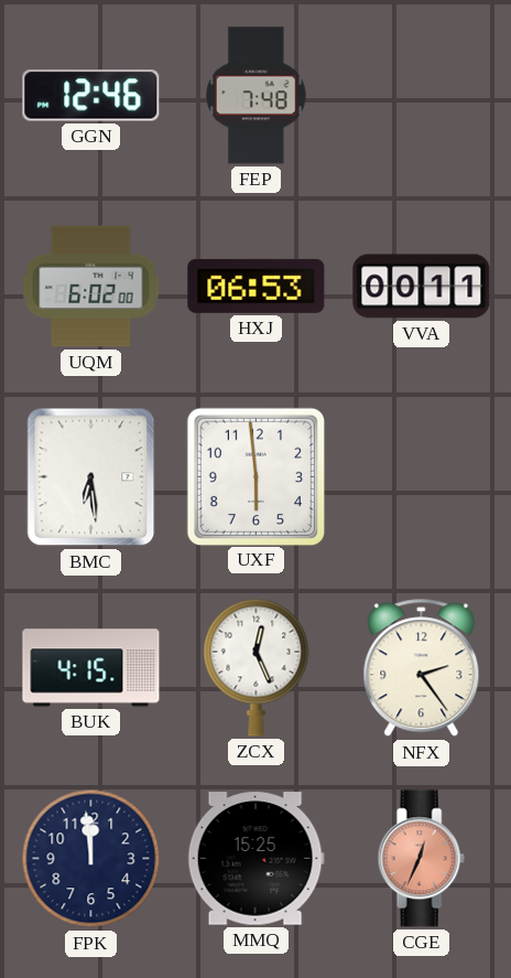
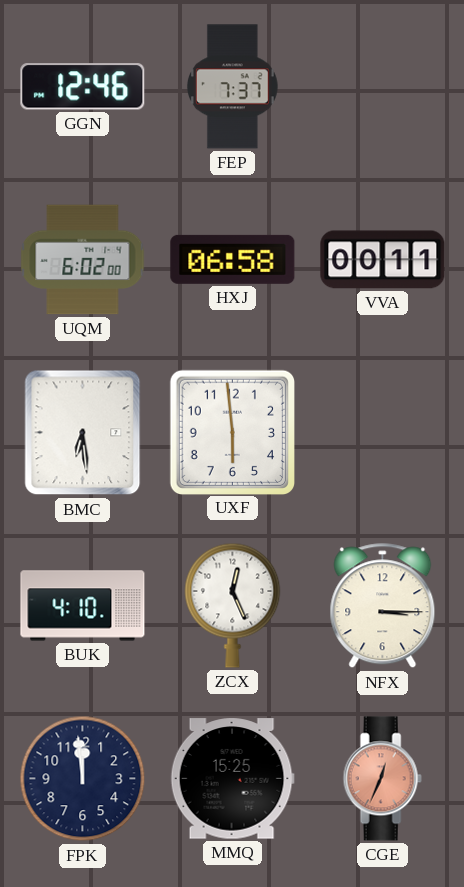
FEP: 7:48 -> 7:37 (232, 87)
HXJ: 06:53 -> 06:58 (233, 259)
BUK: 4:15 -> 4:10 (83, 606)
NFX: 2:24 -> 3:15 (383, 606)
